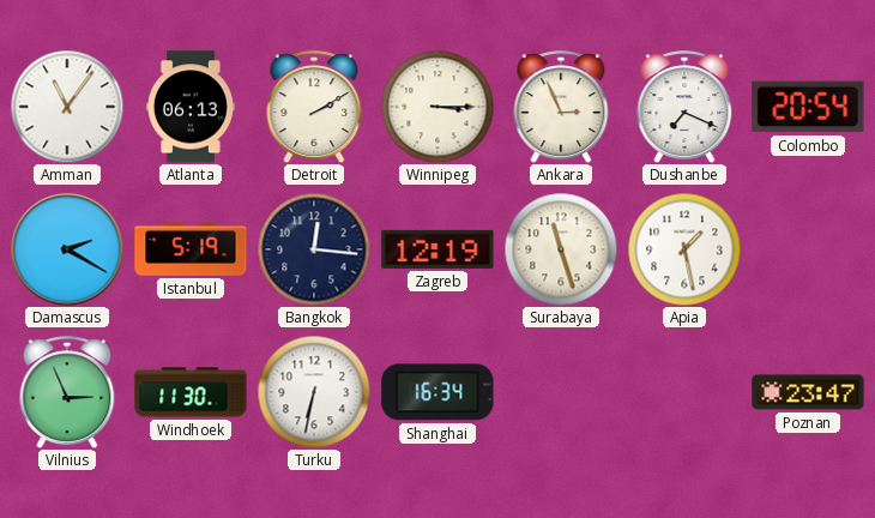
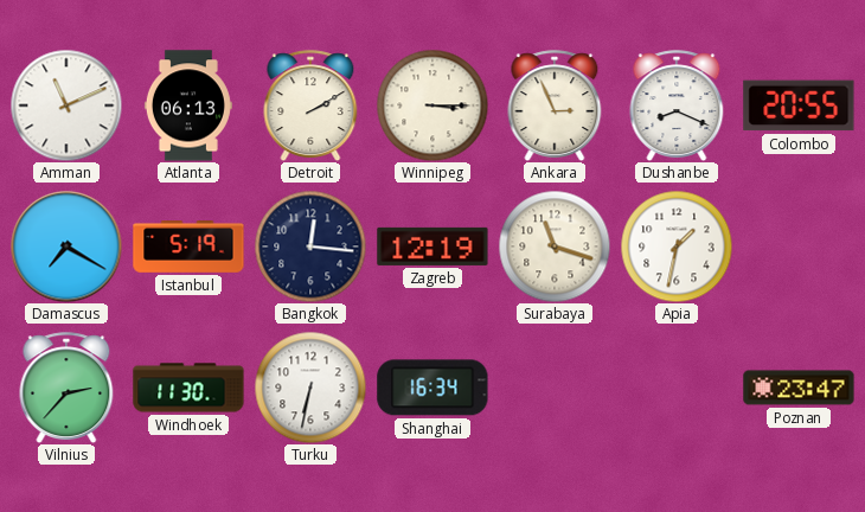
Amman: 11:06 -> 11:11 (66, 105)
Dushanbe: 7:19 -> 8:19 (677, 105)
Colombo: 20:54 -> 20:55 (799, 105)
Damascus: 2:20 -> 7:20 (66, 247)
Surabaya: 11:27 -> 11:18 (555, 247)
Apia: 1:28 -> 1:32 (677, 247)
Vilnius: 2:56 -> 2:37 (66, 388)
